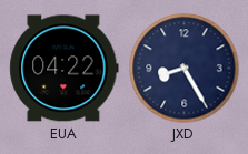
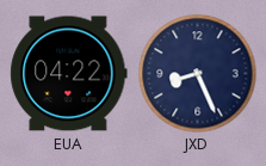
JXD: 8:25 -> 8:26 (198, 74)
